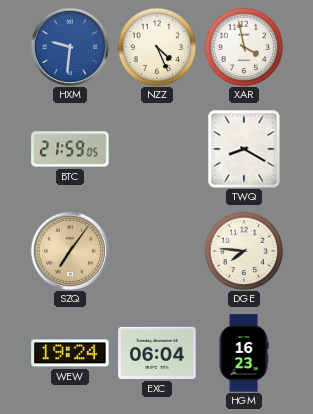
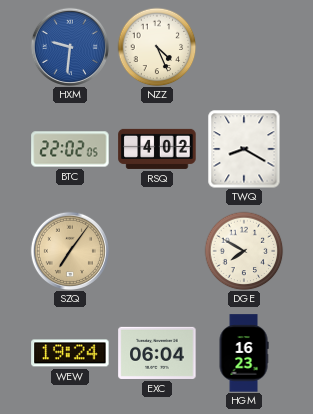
XAR: 3:58 -> none (244, 47)
BTC: 21:59 -> 22:02 (70, 149)
RSQ: none -> 4:02 (157, 149)
DGE: 7:46 -> 7:50 (244, 251)
